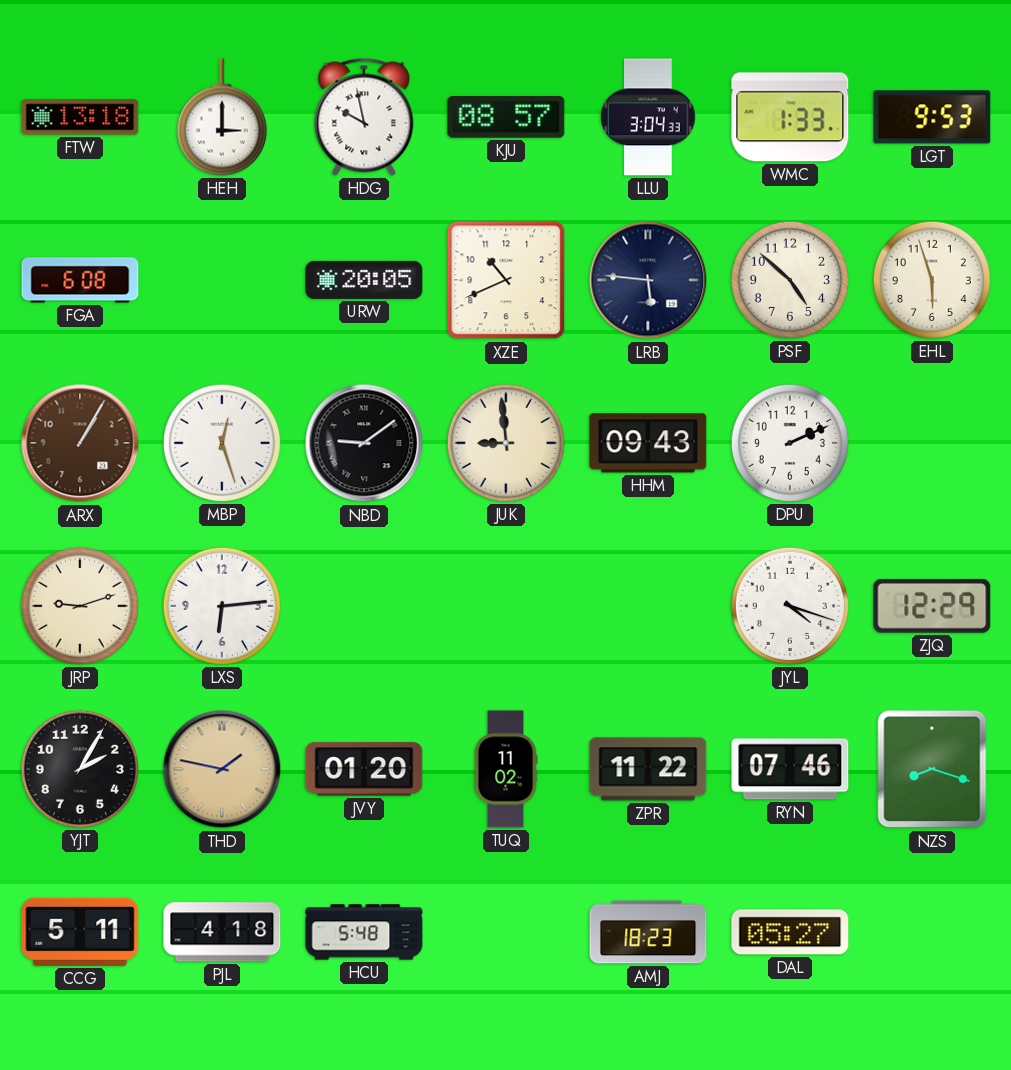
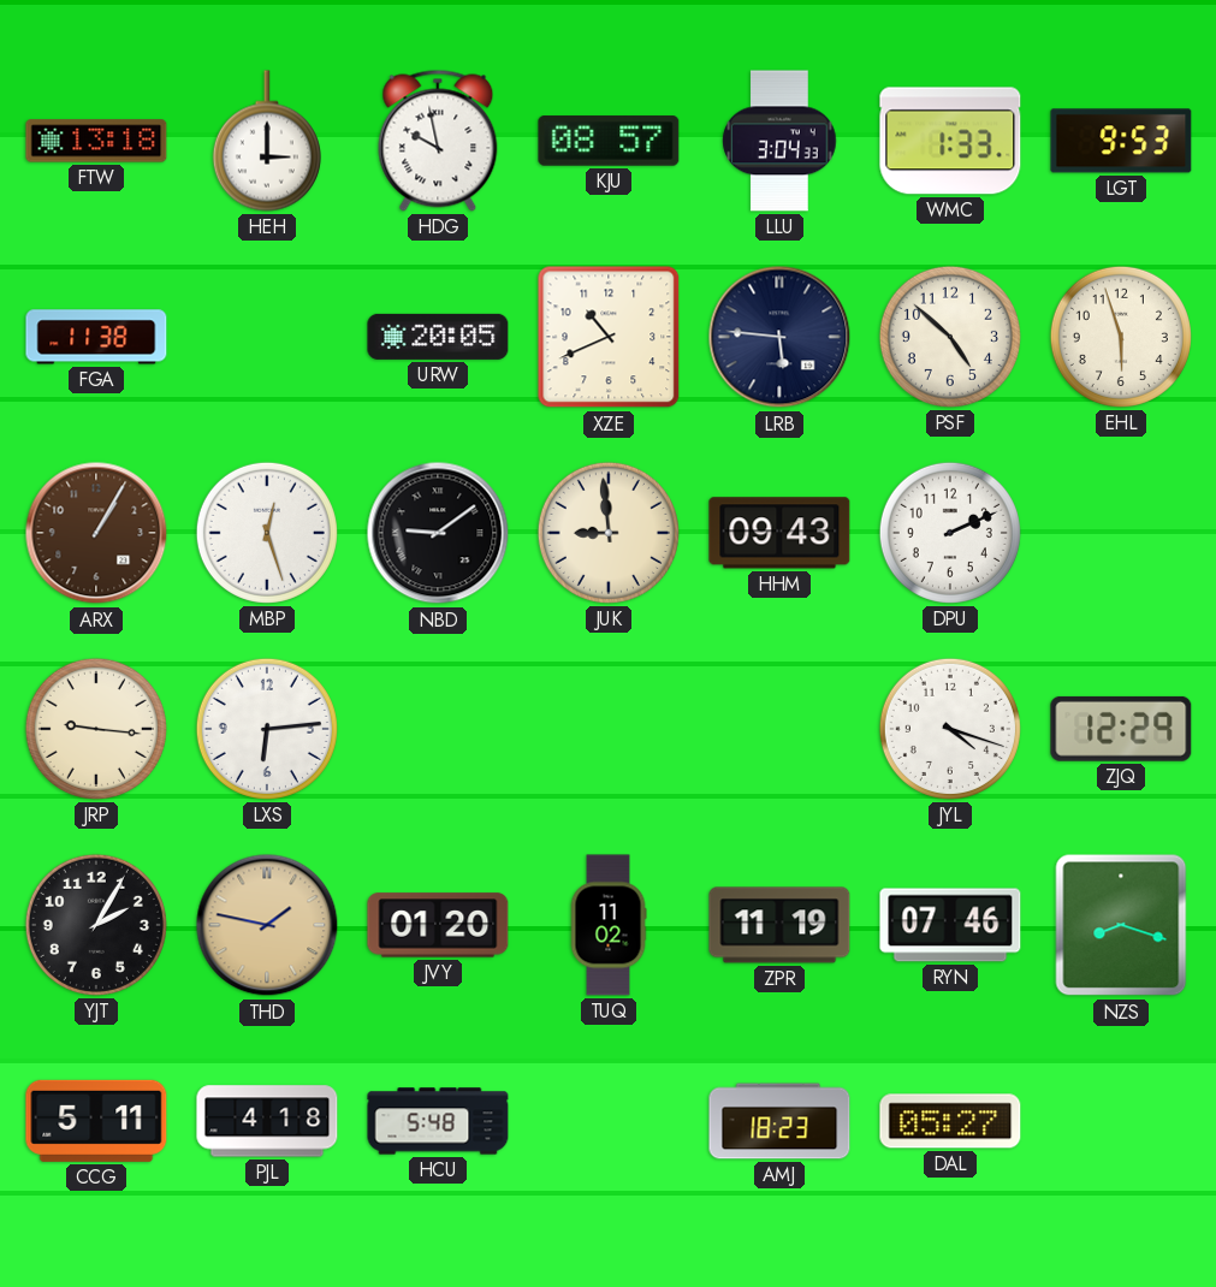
FGA: 6:08 -> 11:38 (96, 337)
JRP: 9:12 -> 9:16 (96, 729)
ZPR: 11:22 -> 11:19 (779, 925)
